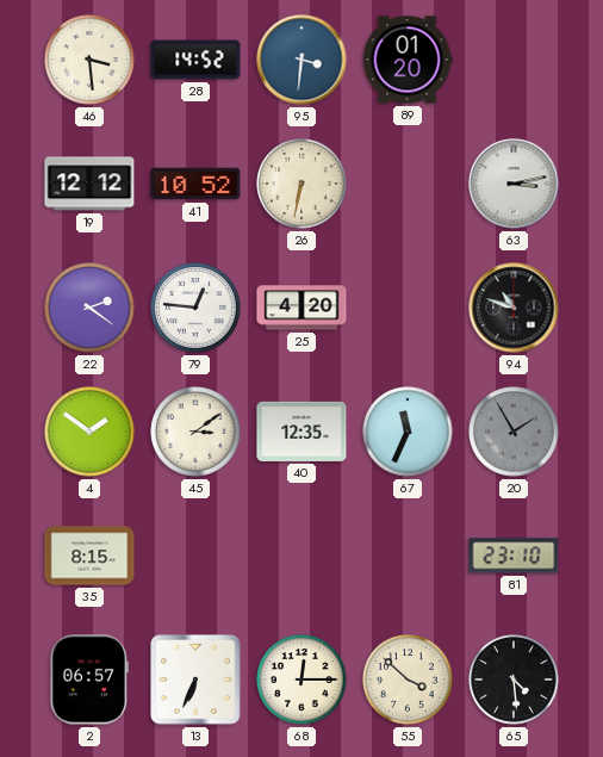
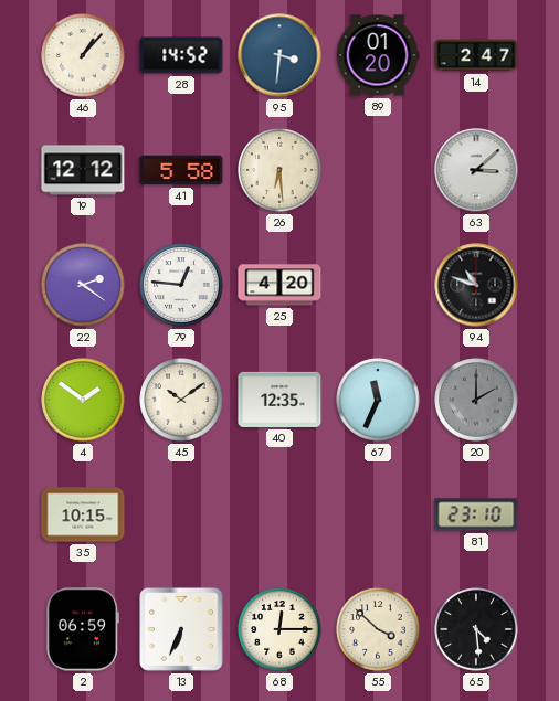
46: 3:29 -> 1:07 (83, 55)
14: none -> 2:47 (476, 55)
41: 10:52 -> 5:58 (181, 170)
26: 6:32 -> 6:29 (279, 170)
63: 3:13 -> 3:08 (476, 170)
45: 3:09 -> 10:09 (181, 400)
20: 1:55 -> 2:00 (476, 400)
35: 8:15 -> 10:15 (83, 514)
2: 06:57 -> 06:59 (82, 629)
